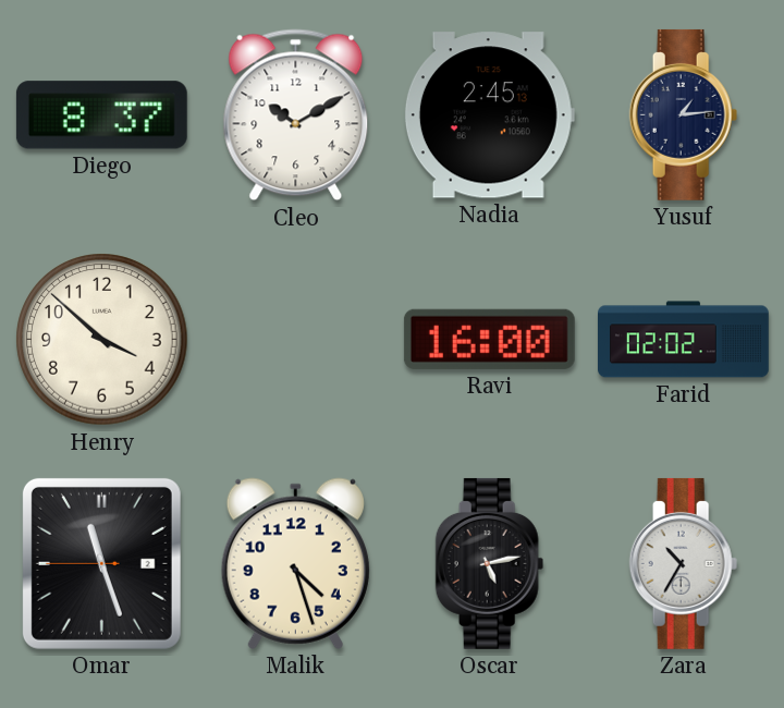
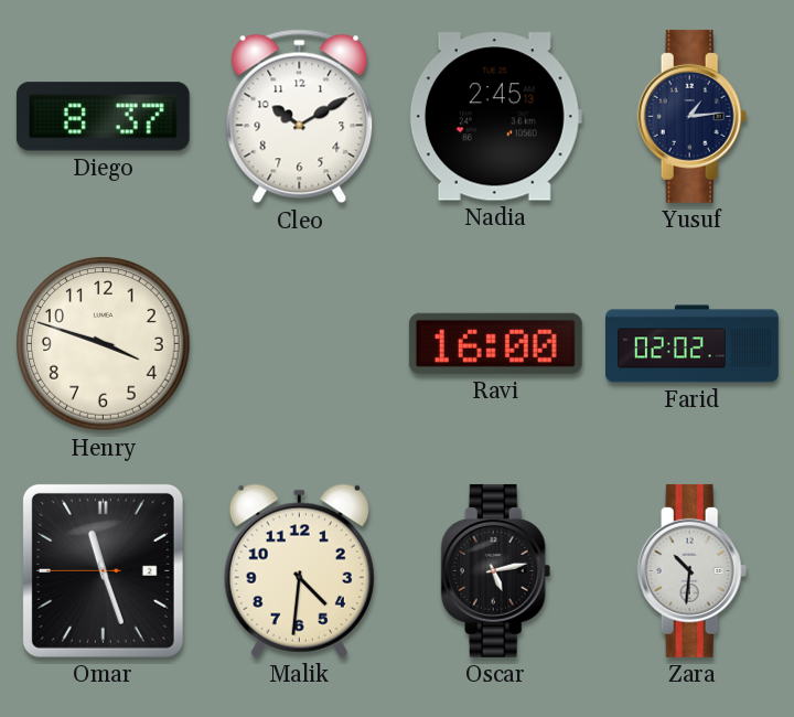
Henry: 3:52 -> 3:48 (104, 344)
Malik: 4:27 -> 4:31 (299, 570)
Zara: 10:35 -> 10:31 (693, 570)
